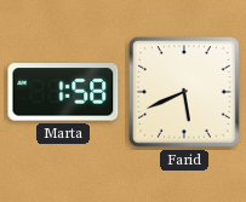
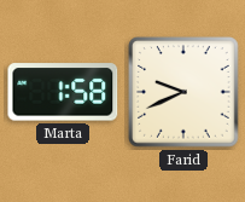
Farid: 5:41 -> 9:41 (183, 92)
